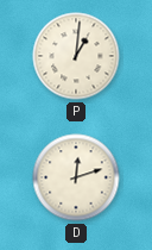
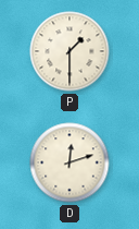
P: 1:01 -> 1:30 (69, 51)
